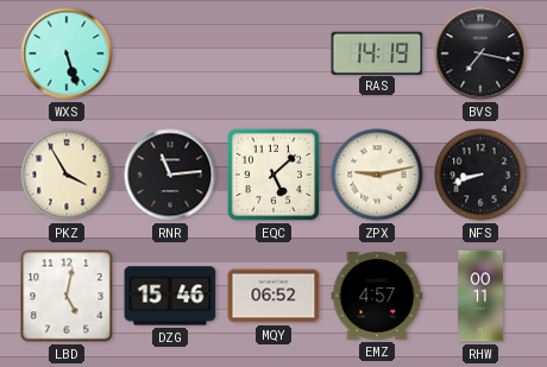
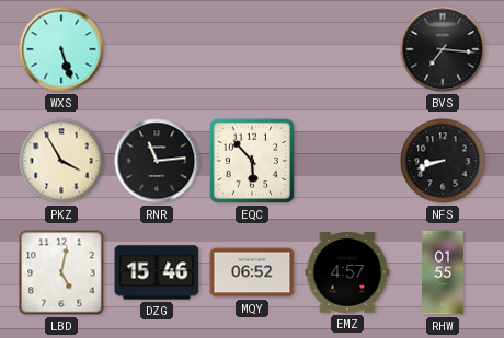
RAS: 14:19 -> none (377, 52)
BVS: 7:17 -> 7:16 (443, 49)
EQC: 5:08 -> 5:53 (252, 161)
ZPX: 9:13 -> none (377, 175)
RHW: 00:11 -> 01:55 (443, 272)
